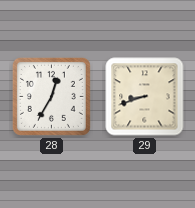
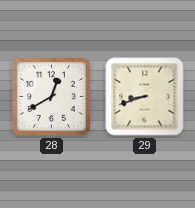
28: 12:35 -> 12:40 (51, 96)
